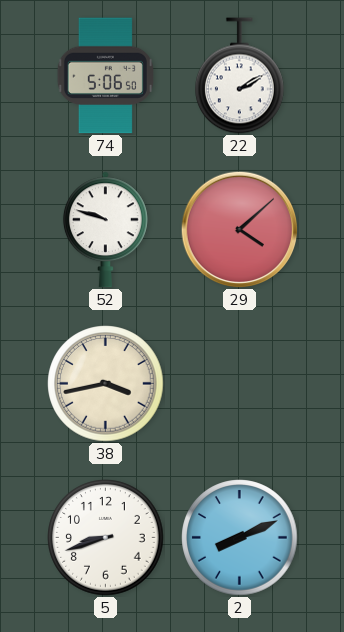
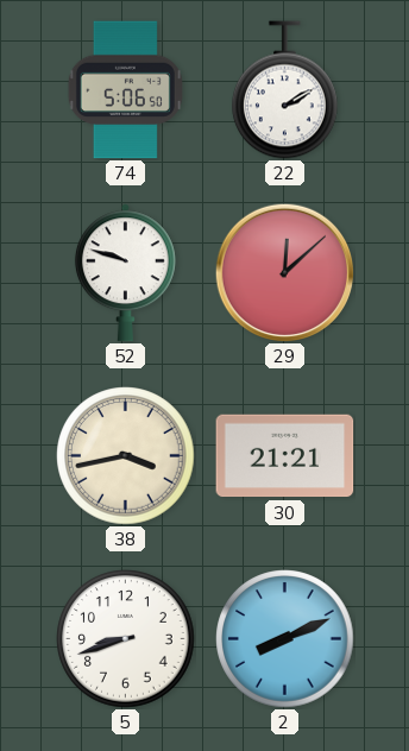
29: 4:08 -> 12:08 (284, 272)
30: none -> 21:21 (285, 456)
